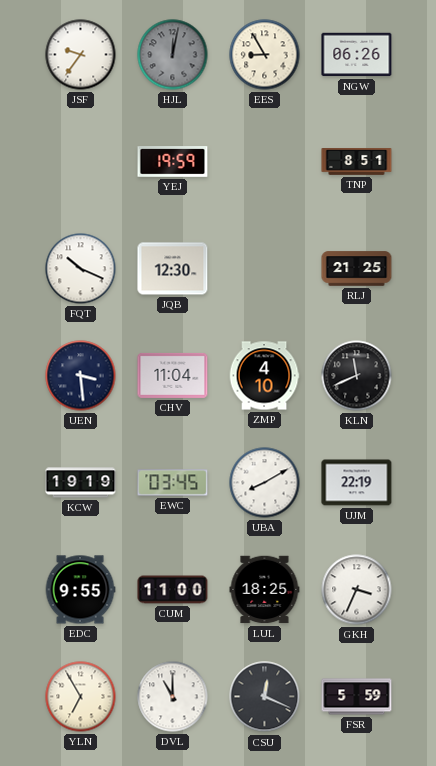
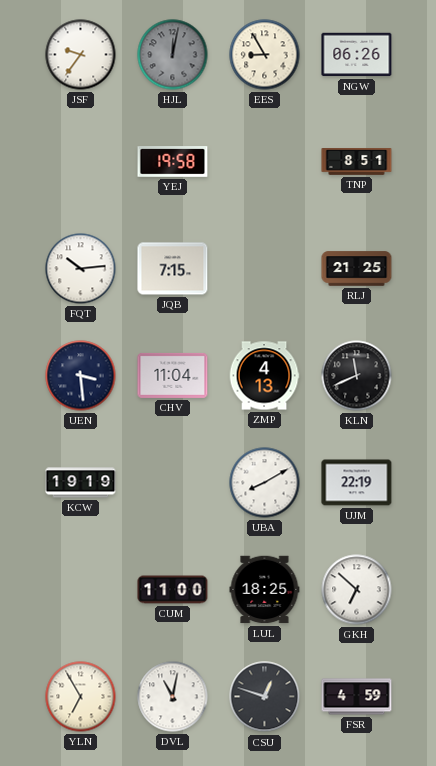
YEJ: 19:59 -> 19:58 (173, 162)
FQT: 10:19 -> 10:14 (81, 269)
JQB: 12:30 -> 7:15 (173, 269)
ZMP: 4:10 -> 4:13 (264, 376)
EWC: 03:45 -> none (173, 483)
EDC: 9:55 -> none (80, 590)
GKH: 3:34 -> 6:52 (357, 590)
DVL: 11:00 -> 11:02 (173, 697)
CSU: 12:19 -> 12:48 (265, 697)
FSR: 5:59 -> 4:59 (357, 697)
